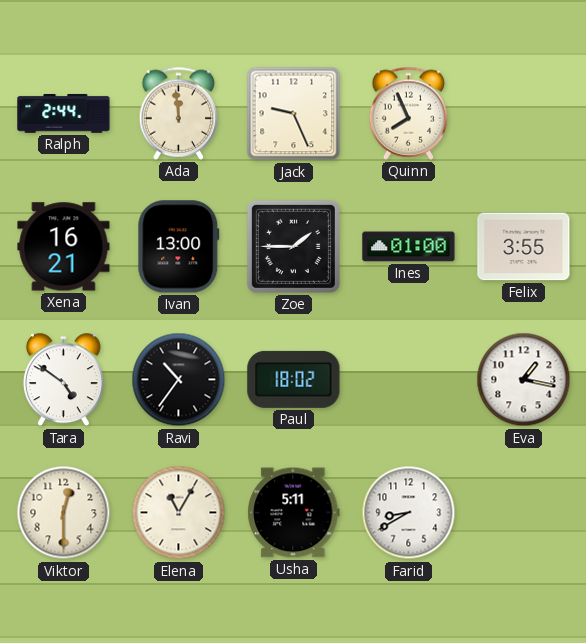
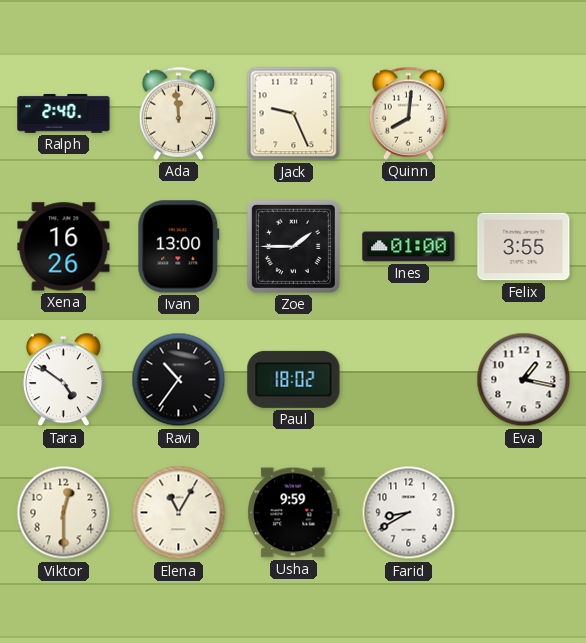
Ralph: 2:44 -> 2:40 (64, 113)
Quinn: 7:56 -> 8:01 (409, 113)
Xena: 16:21 -> 16:26 (64, 247)
Usha: 5:11 -> 9:59 (294, 513)
